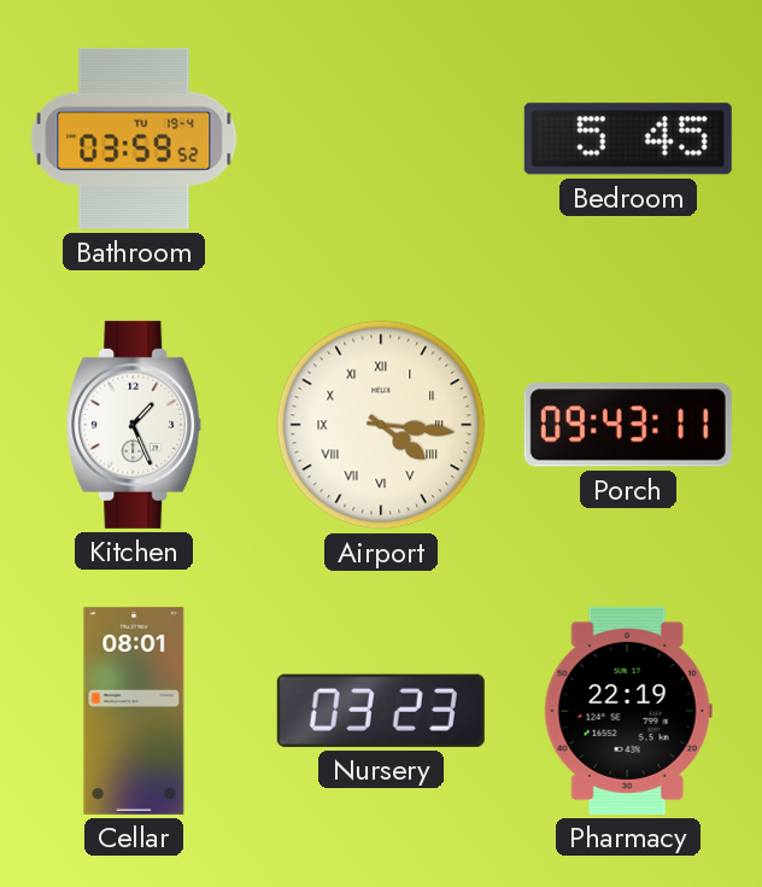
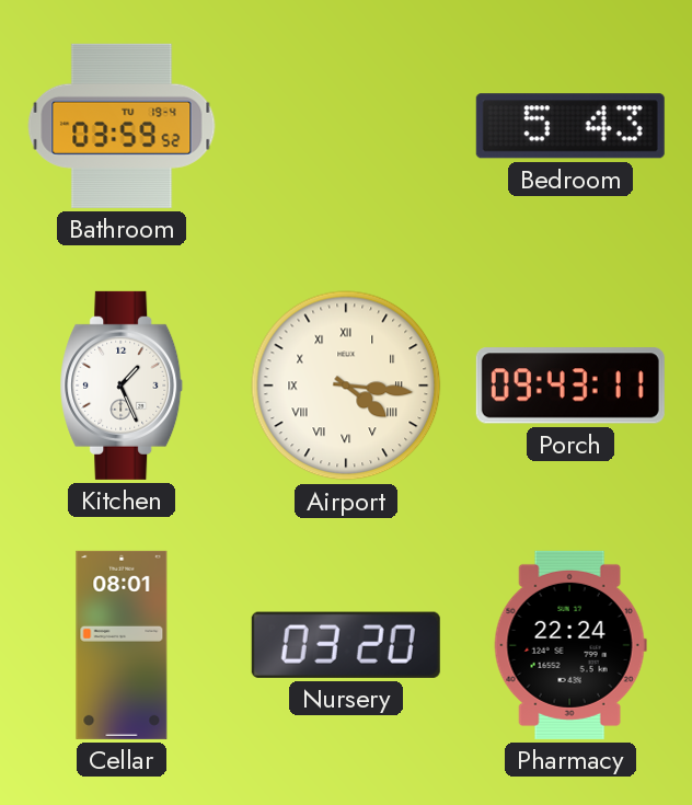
Bedroom: 5:45 -> 5:43 (570, 126)
Nursery: 03:23 -> 03:20 (346, 645)
Pharmacy: 22:19 -> 22:24 (570, 645)
